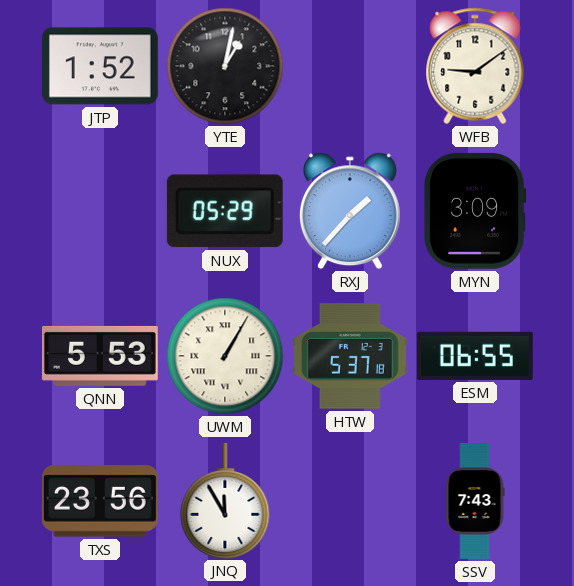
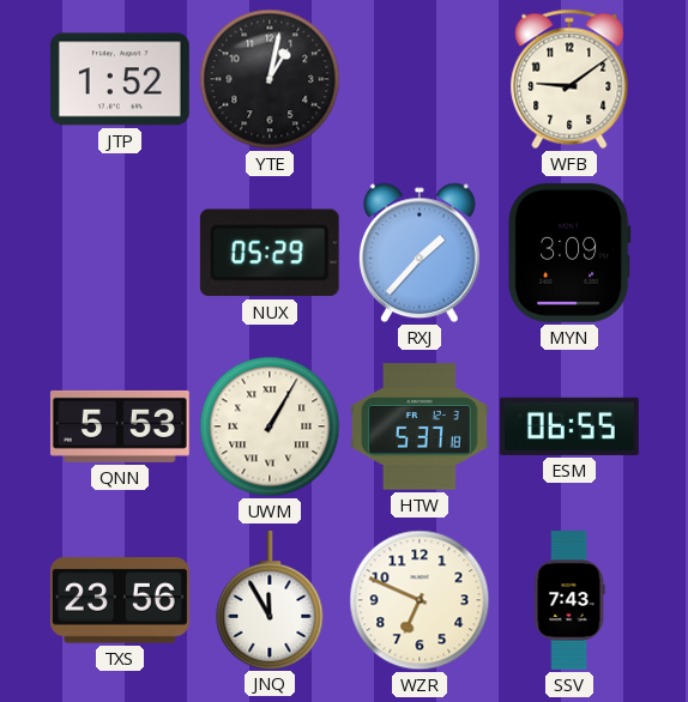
WZR: none -> 6:49 (420, 600)
